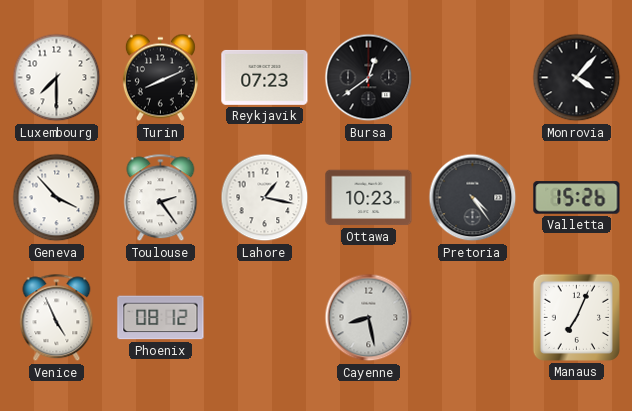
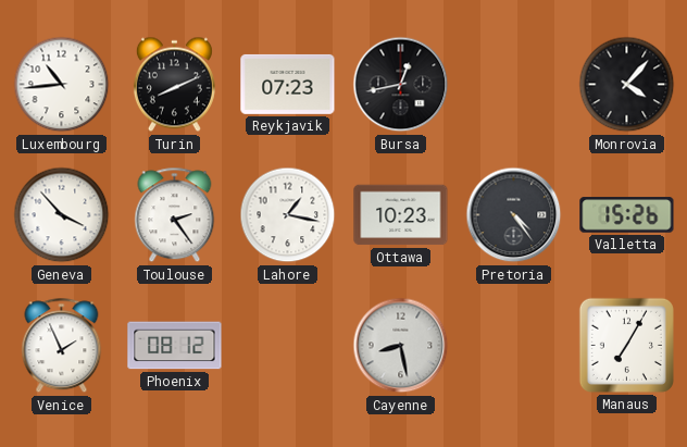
Luxembourg: 7:30 -> 10:44 (62, 85)
Bursa: 12:39 -> 12:43 (401, 85)
Venice: 4:56 -> 1:56 (62, 346)
Manaus: 7:04 -> 7:05 (626, 345)
